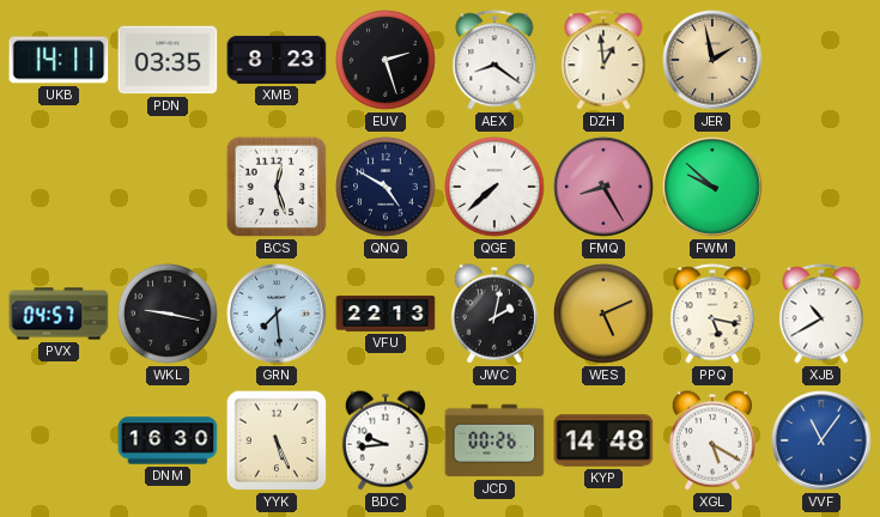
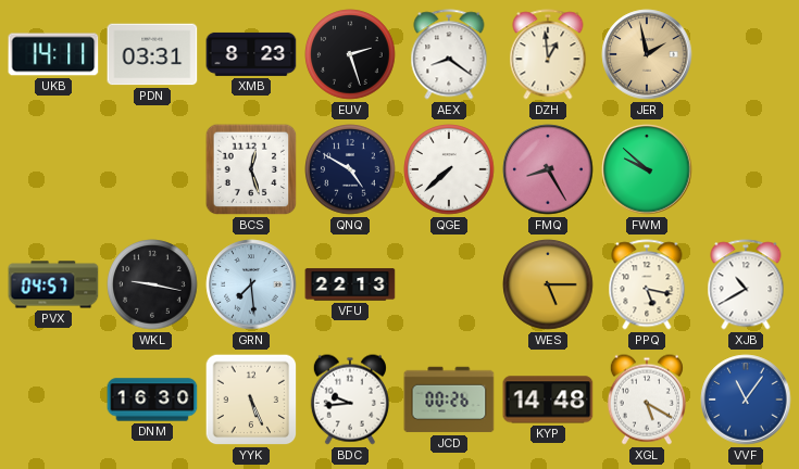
PDN: 03:35 -> 03:31 (152, 54)
JWC: 2:02 -> none (494, 314)
WES: 5:11 -> 5:15 (548, 284)
